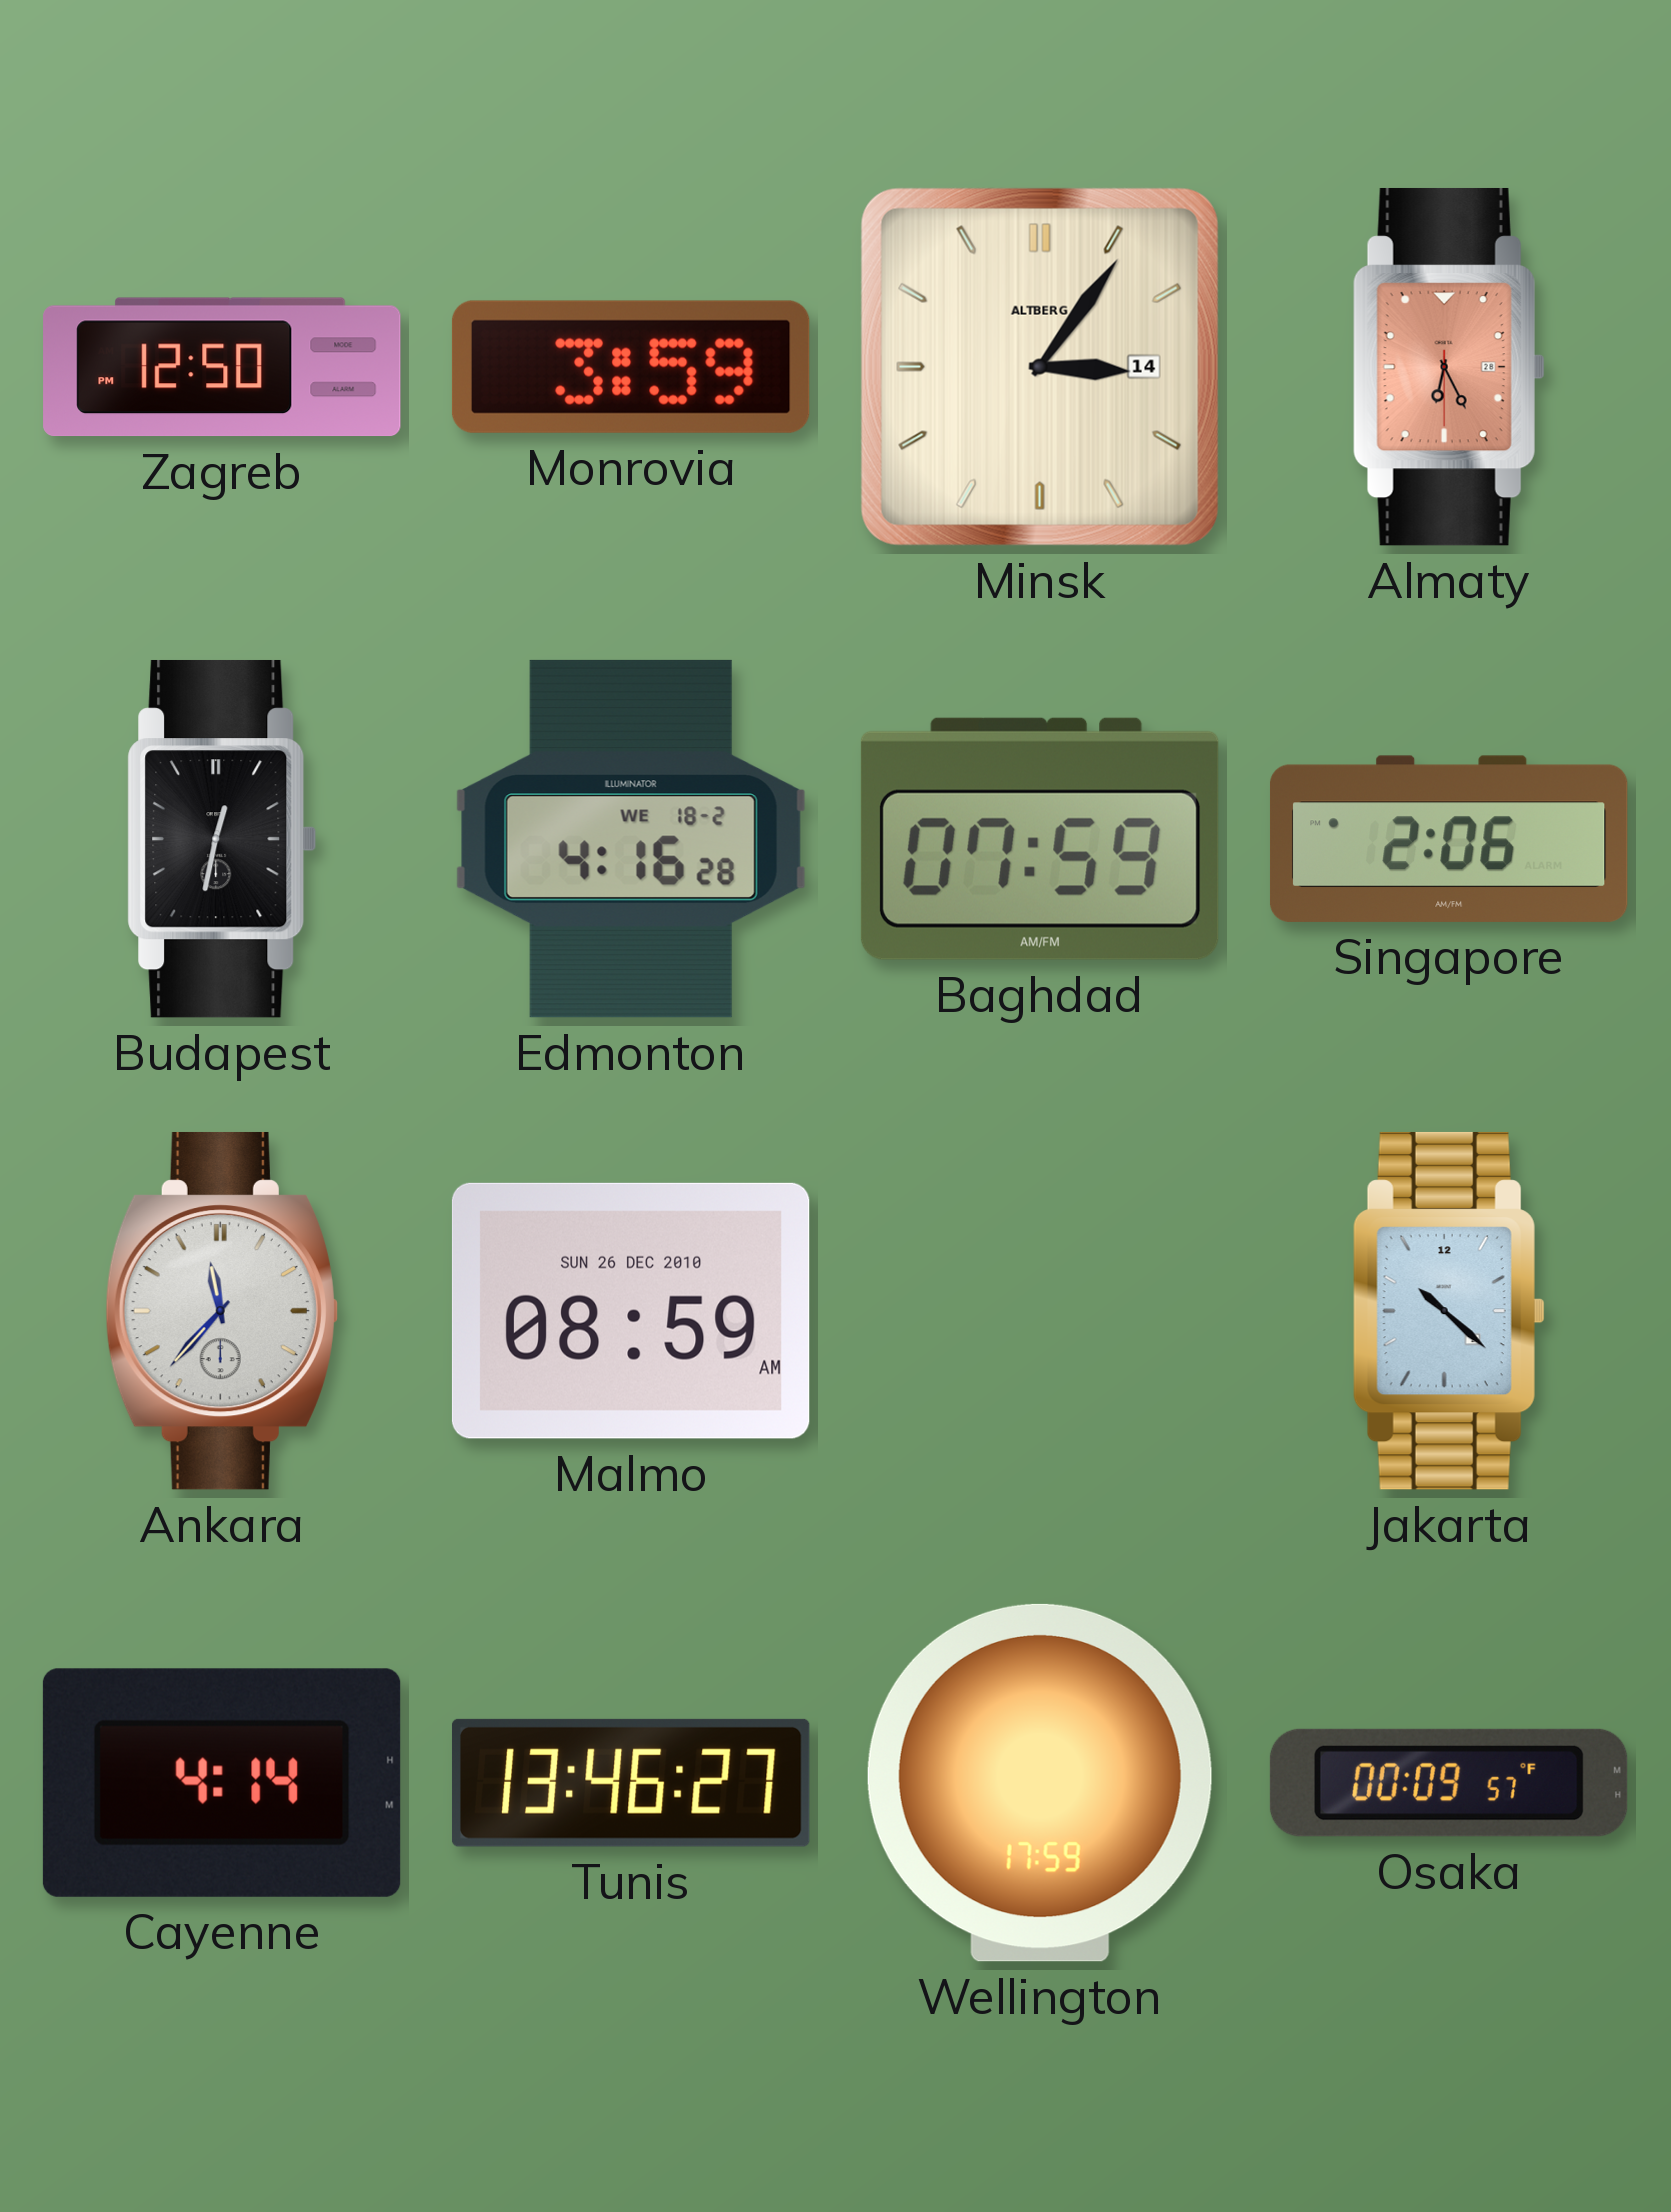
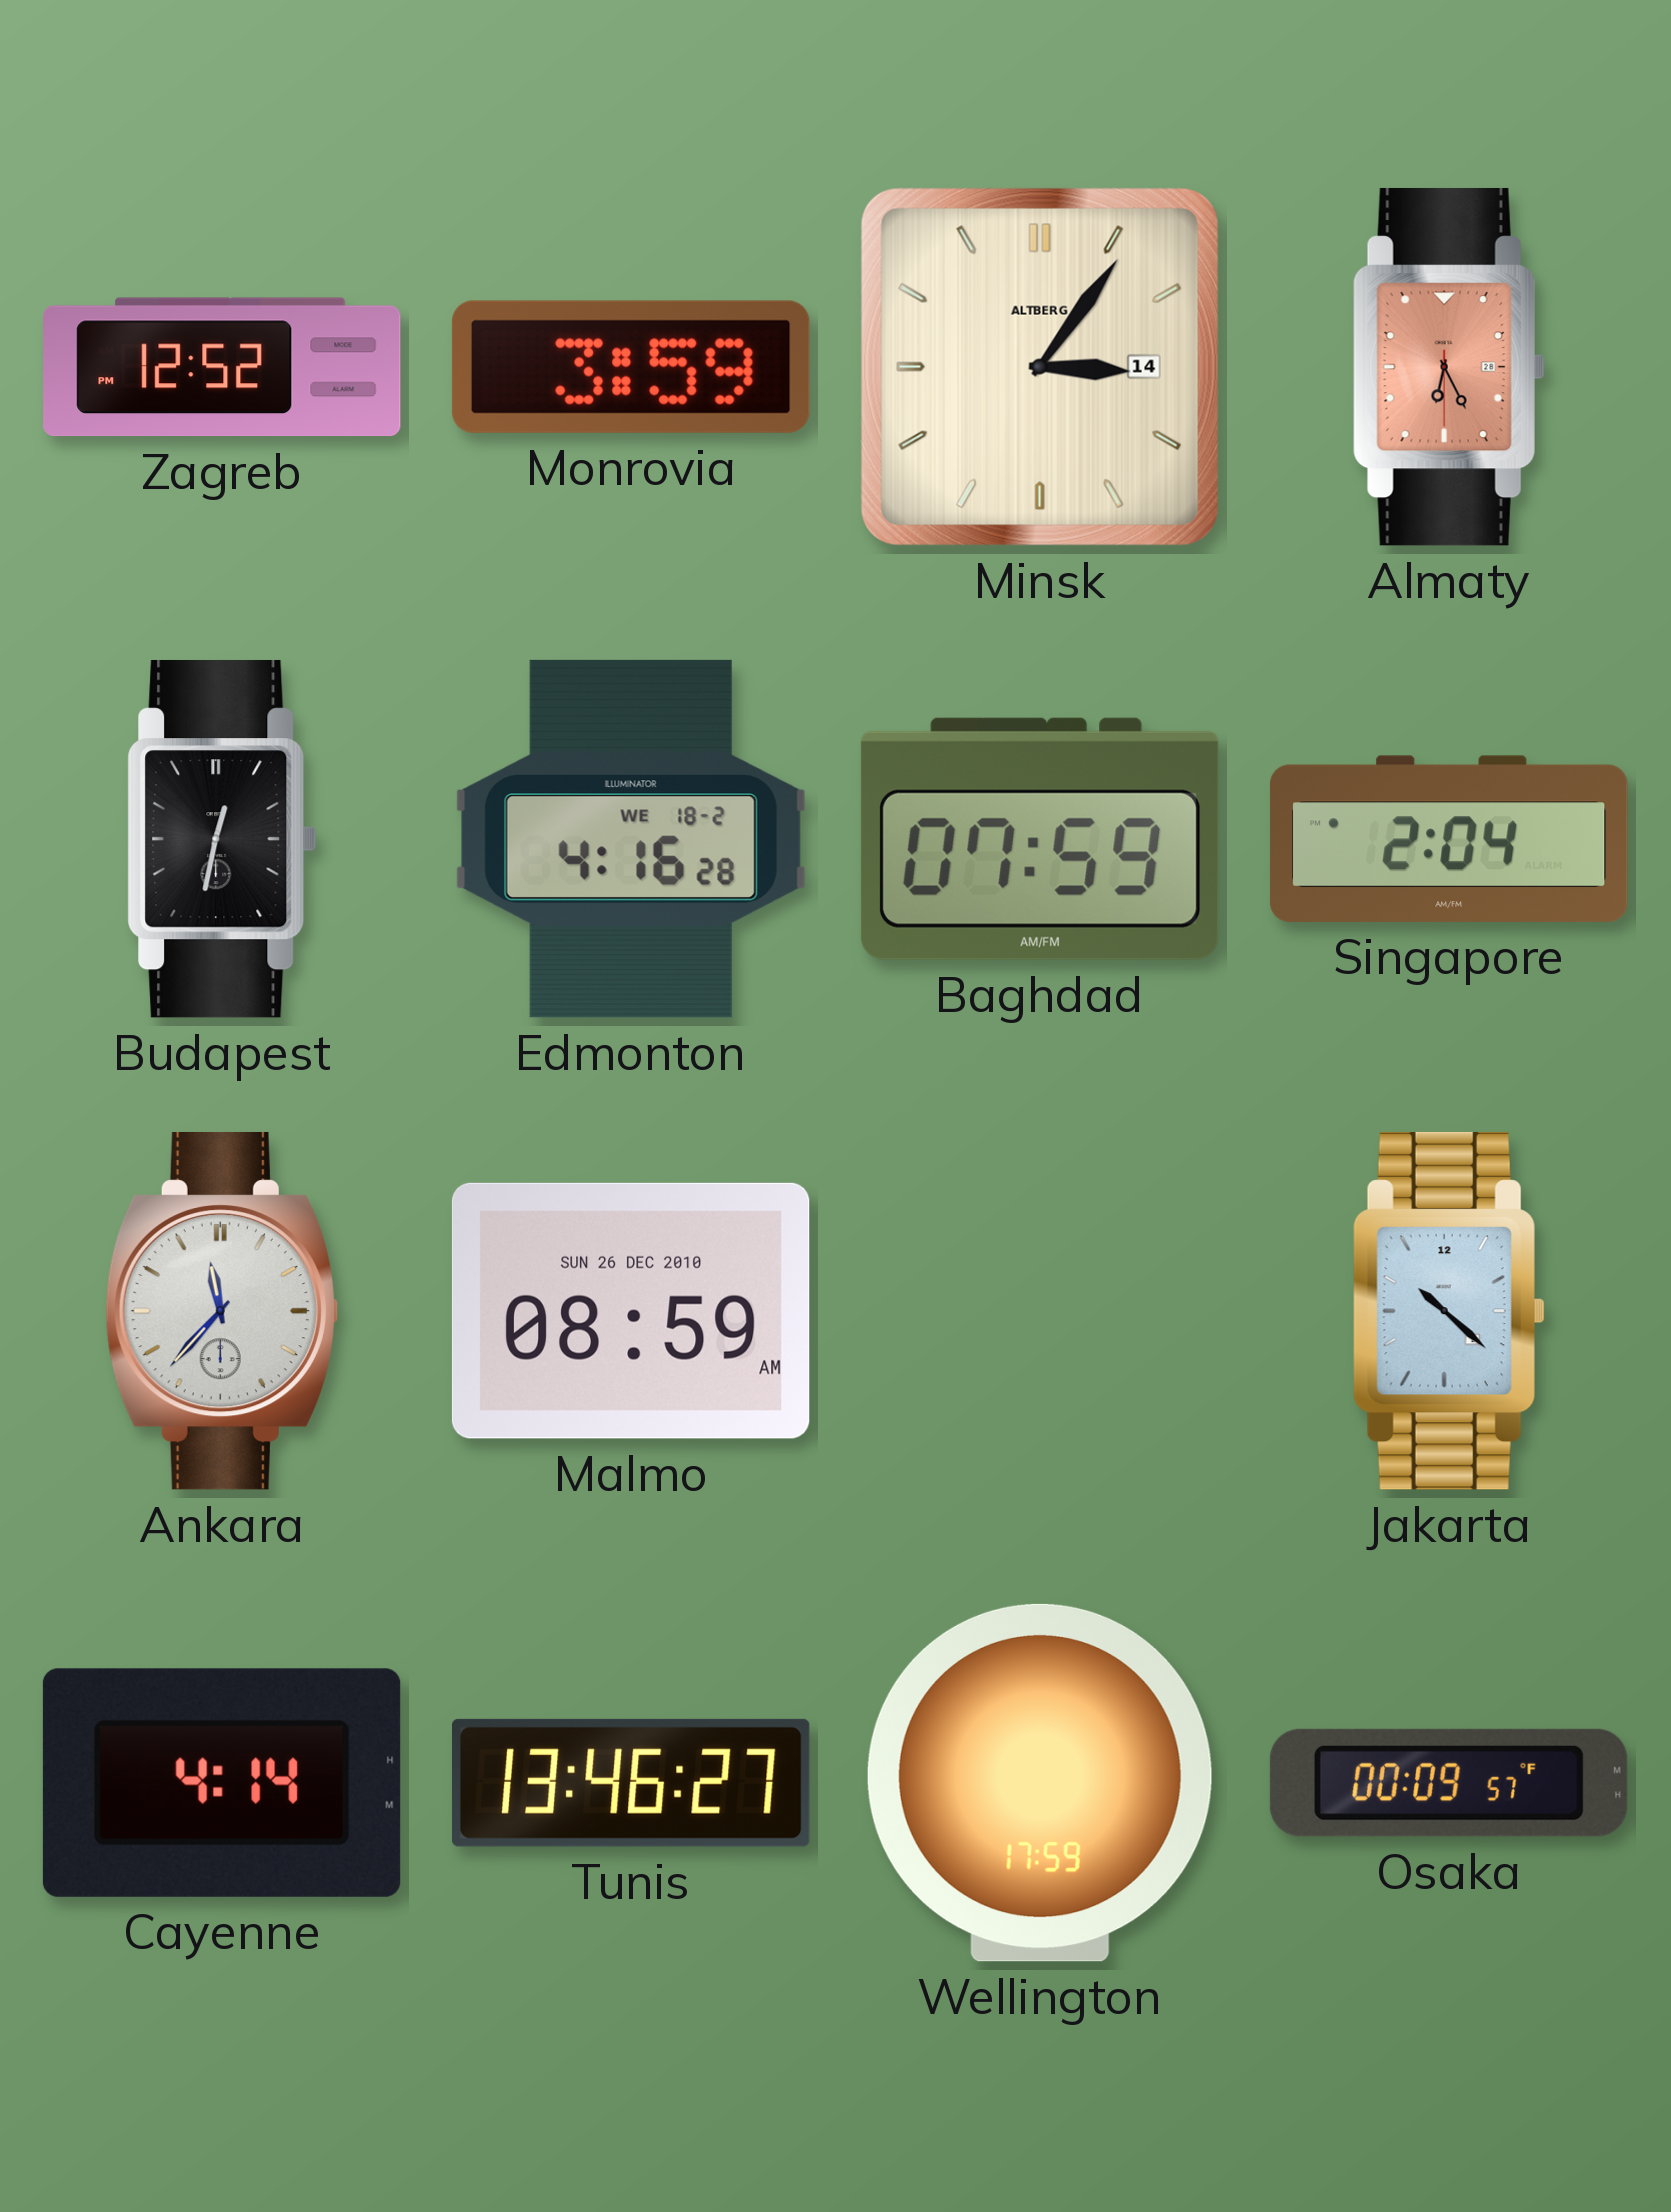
Zagreb: 12:50 -> 12:52 (222, 367)
Singapore: 2:06 -> 2:04 (1449, 839)
